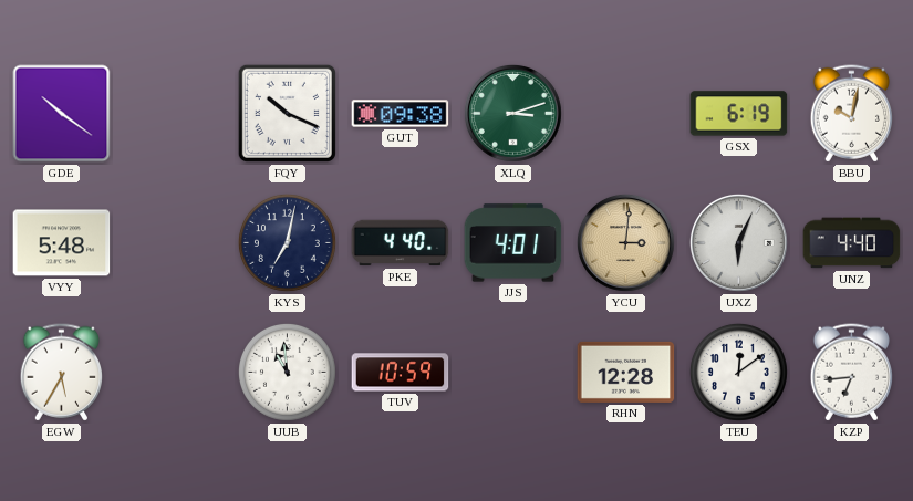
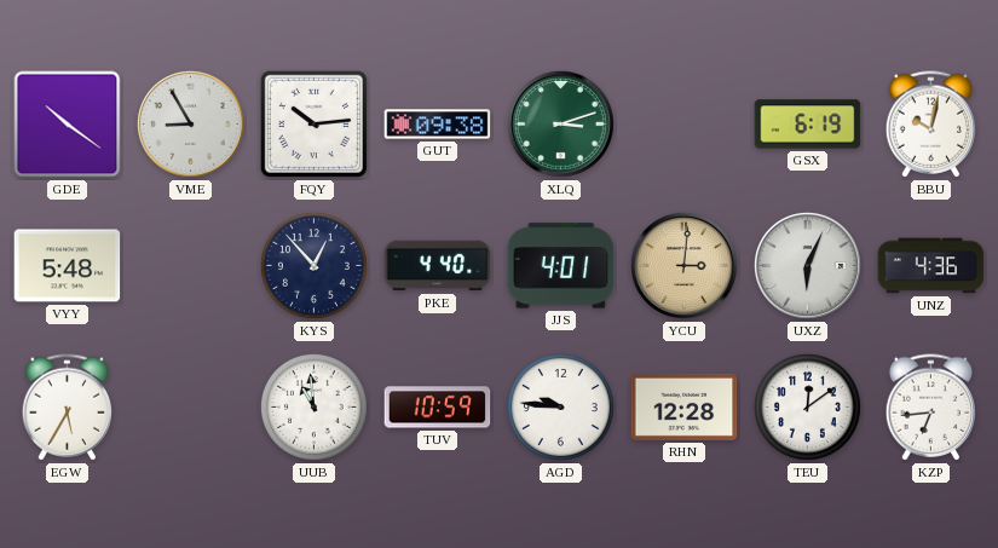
VME: none -> 8:55 (191, 125)
FQY: 10:19 -> 10:14 (313, 123)
KYS: 7:02 -> 12:53 (313, 265)
UNZ: 4:40 -> 4:36 (931, 266)
AGD: none -> 9:46 (560, 406)
